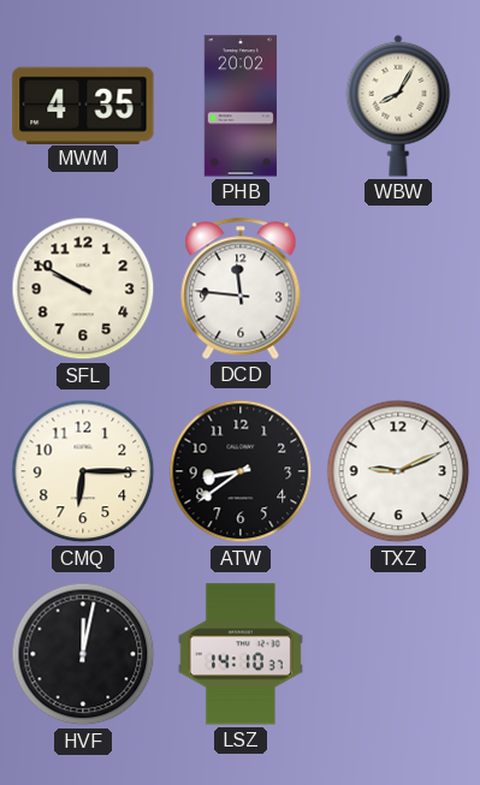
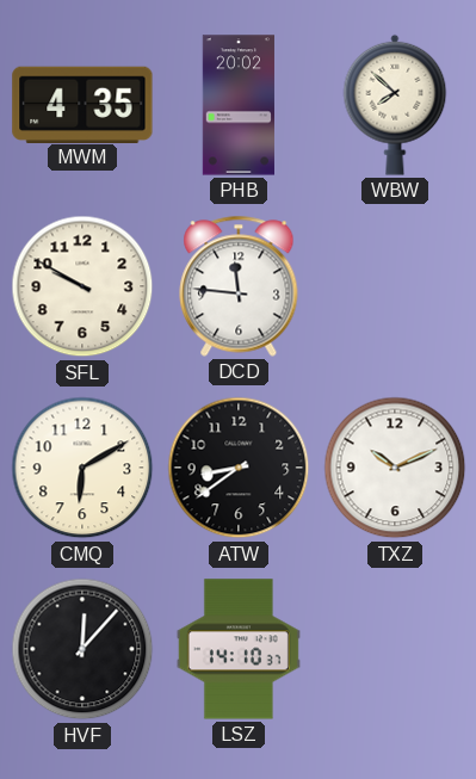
WBW: 8:05 -> 7:52 (395, 105)
CMQ: 6:15 -> 6:10 (82, 468)
TXZ: 9:11 -> 10:11 (395, 468)
HVF: 12:02 -> 12:07 (82, 649)
